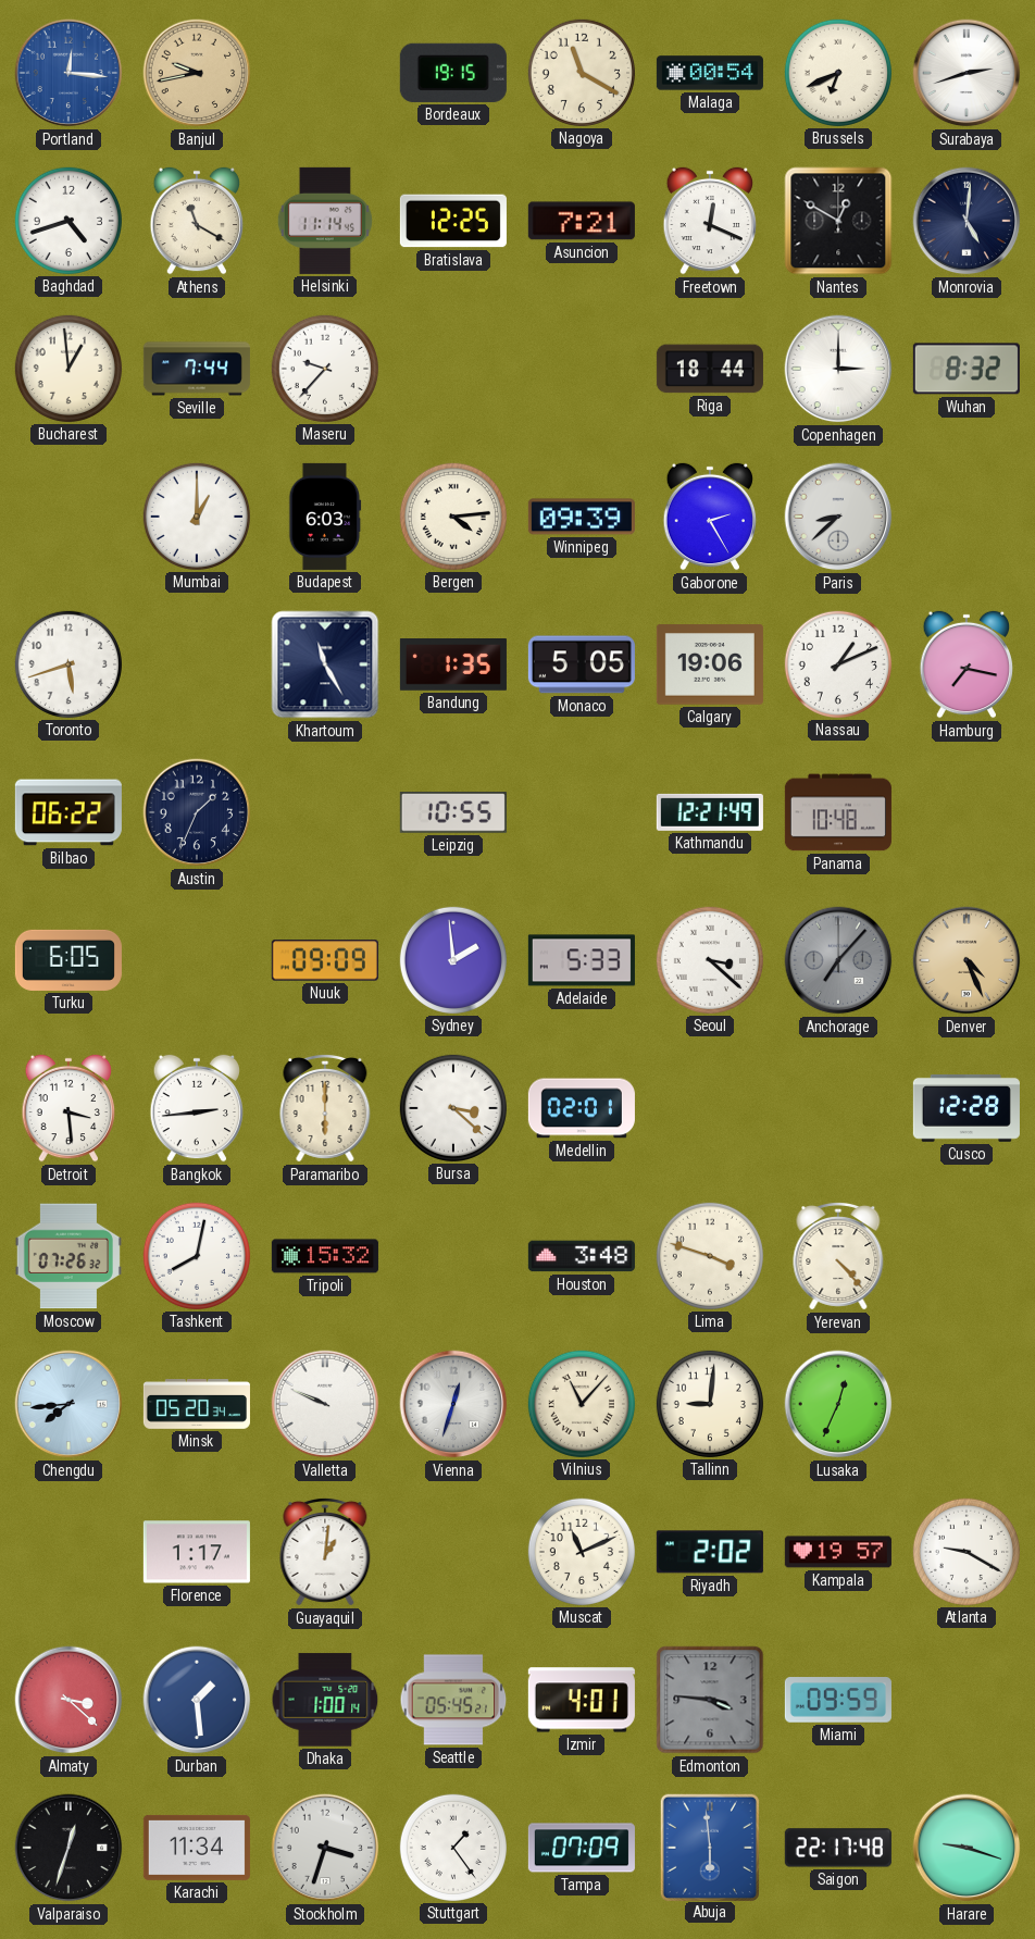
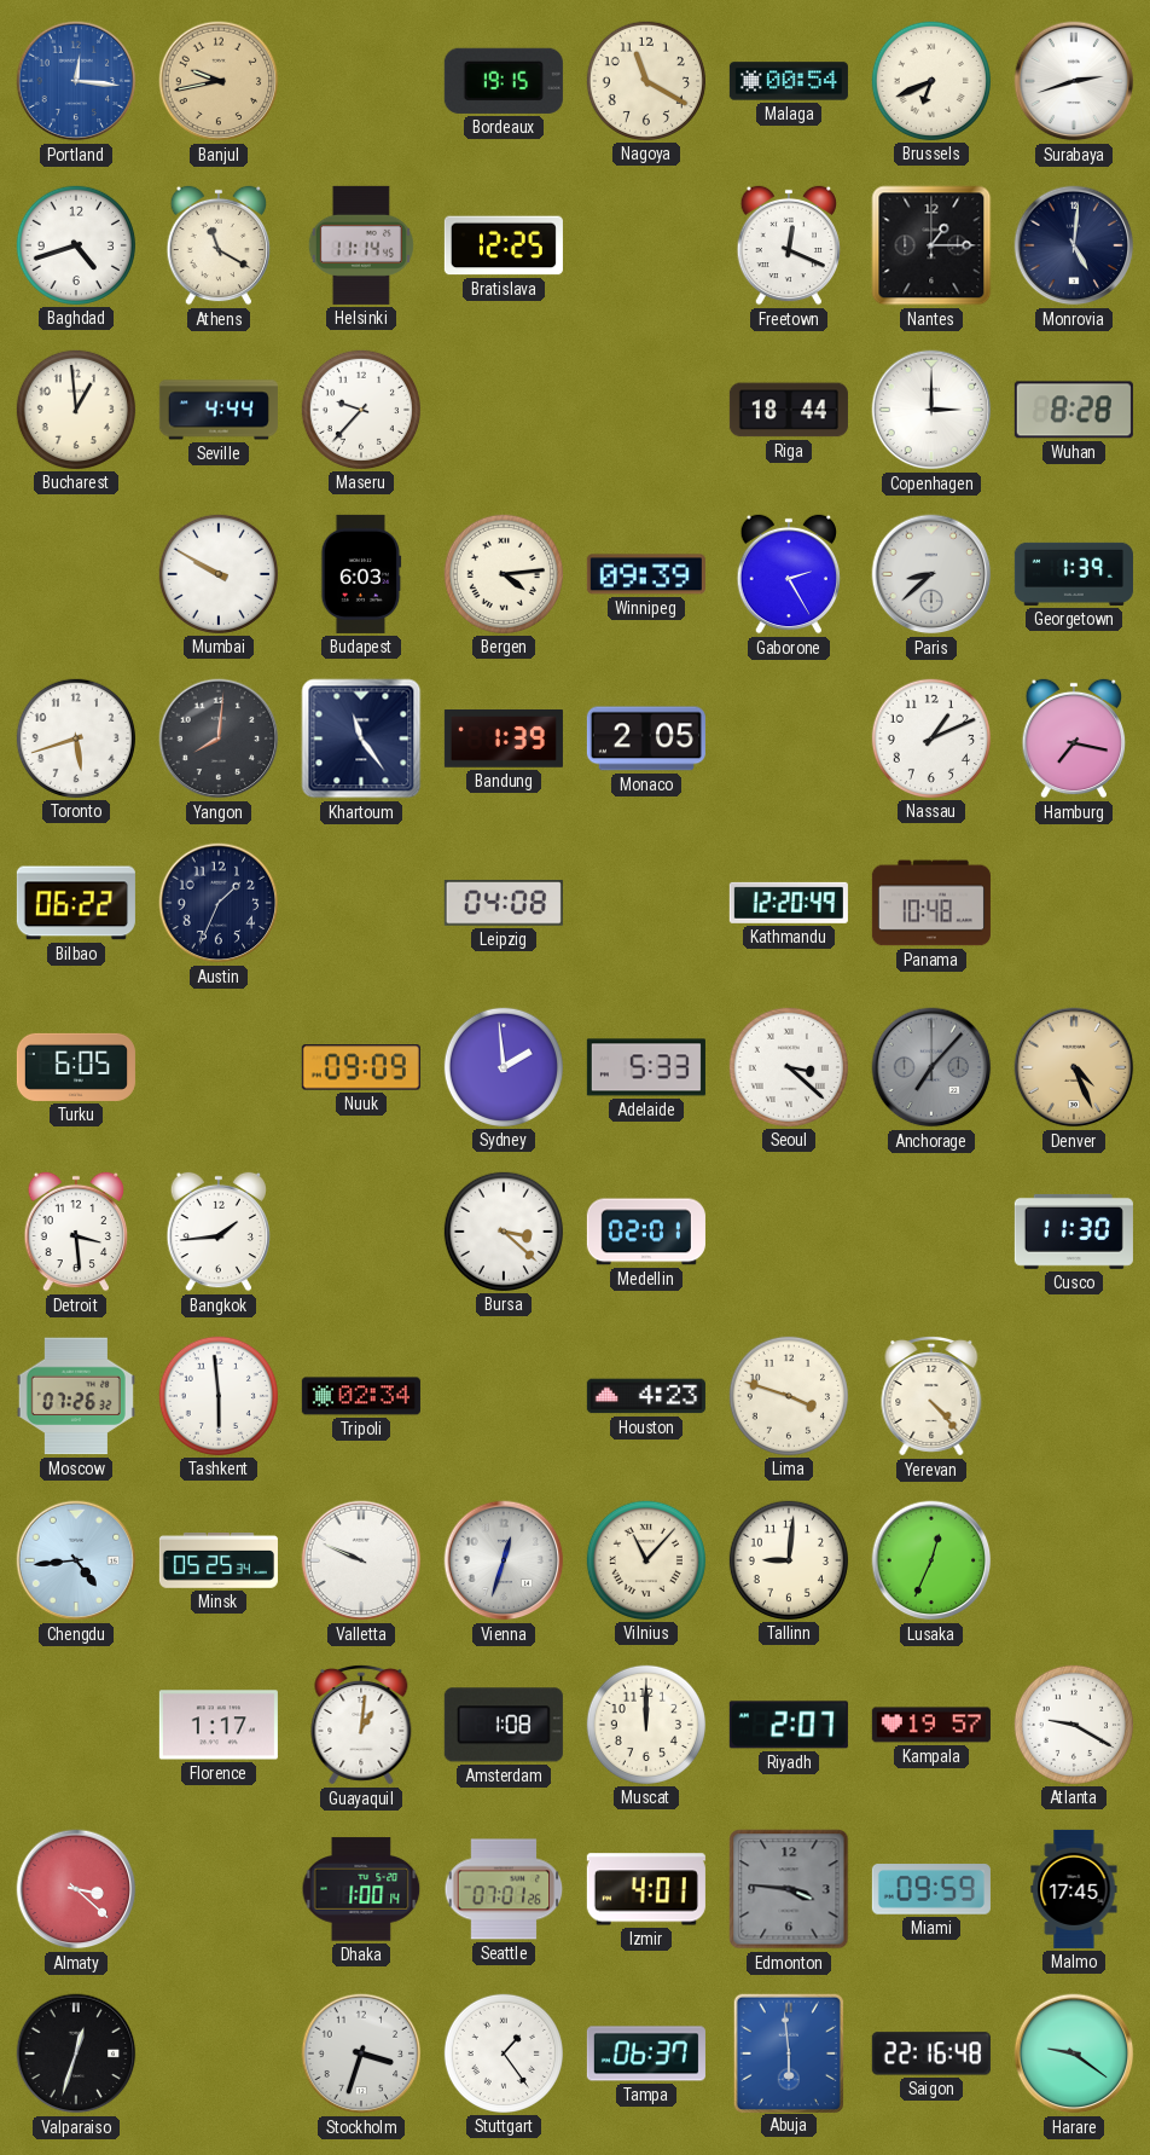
Asuncion: 7:21 -> none (582, 221)
Nantes: 12:50 -> 1:15 (931, 245)
Seville: 7:44 -> 4:44 (219, 410)
Wuhan: 8:32 -> 8:28 (1074, 410)
Mumbai: 1:00 -> 9:50 (219, 574)
Georgetown: none -> 1:39 (1074, 574)
Yangon: none -> 8:01 (219, 738)
Khartoum: 11:25 -> 11:24 (361, 738)
Bandung: 1:35 -> 1:39 (504, 738)
Monaco: 5:05 -> 2:05 (646, 738)
Calgary: 19:06 -> none (710, 664)
Leipzig: 10:55 -> 04:08 (504, 903)
Kathmandu: 12:21 -> 12:20 (789, 903)
Bangkok: 2:44 -> 1:44 (219, 1232)
Paramaribo: 6:00 -> none (325, 1108)
Cusco: 12:28 -> 11:30 (1074, 1232)
Tashkent: 8:02 -> 5:59 (219, 1396)
Tripoli: 15:32 -> 02:34 (361, 1396)
Houston: 3:48 -> 4:23 (646, 1396)
Chengdu: 7:44 -> 4:44 (76, 1560)
Minsk: 05:20 -> 05:25 (219, 1560)
Amsterdam: none -> 1:08 (504, 1725)
Muscat: 11:11 -> 12:00 (646, 1725)
Riyadh: 2:02 -> 2:07 (789, 1725)
Durban: 1:29 -> none (197, 1700)
Seattle: 05:45 -> 07:01 (504, 1889)
Malmo: none -> 17:45 (1074, 1889)
Karachi: 11:34 -> none (197, 1848)
Tampa: 07:09 -> 06:37 (646, 2053)
Saigon: 22:17 -> 22:16 (931, 2053)
Harare: 9:18 -> 9:21 (1074, 2053)
